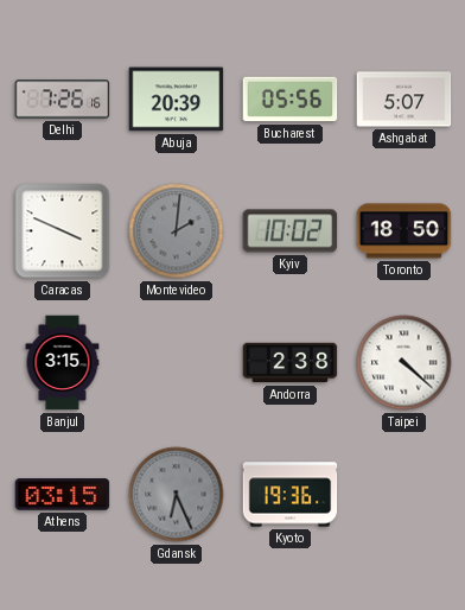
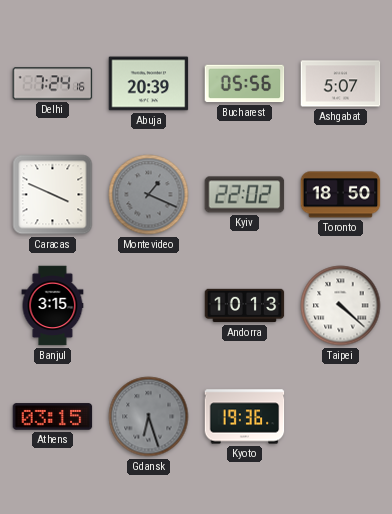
Delhi: 7:26 -> 7:24 (53, 84)
Montevideo: 2:01 -> 1:19 (149, 195)
Kyiv: 10:02 -> 22:02 (245, 195)
Andorra: 2:38 -> 10:13 (245, 306)
Gdansk: 6:26 -> 6:27 (149, 417)
